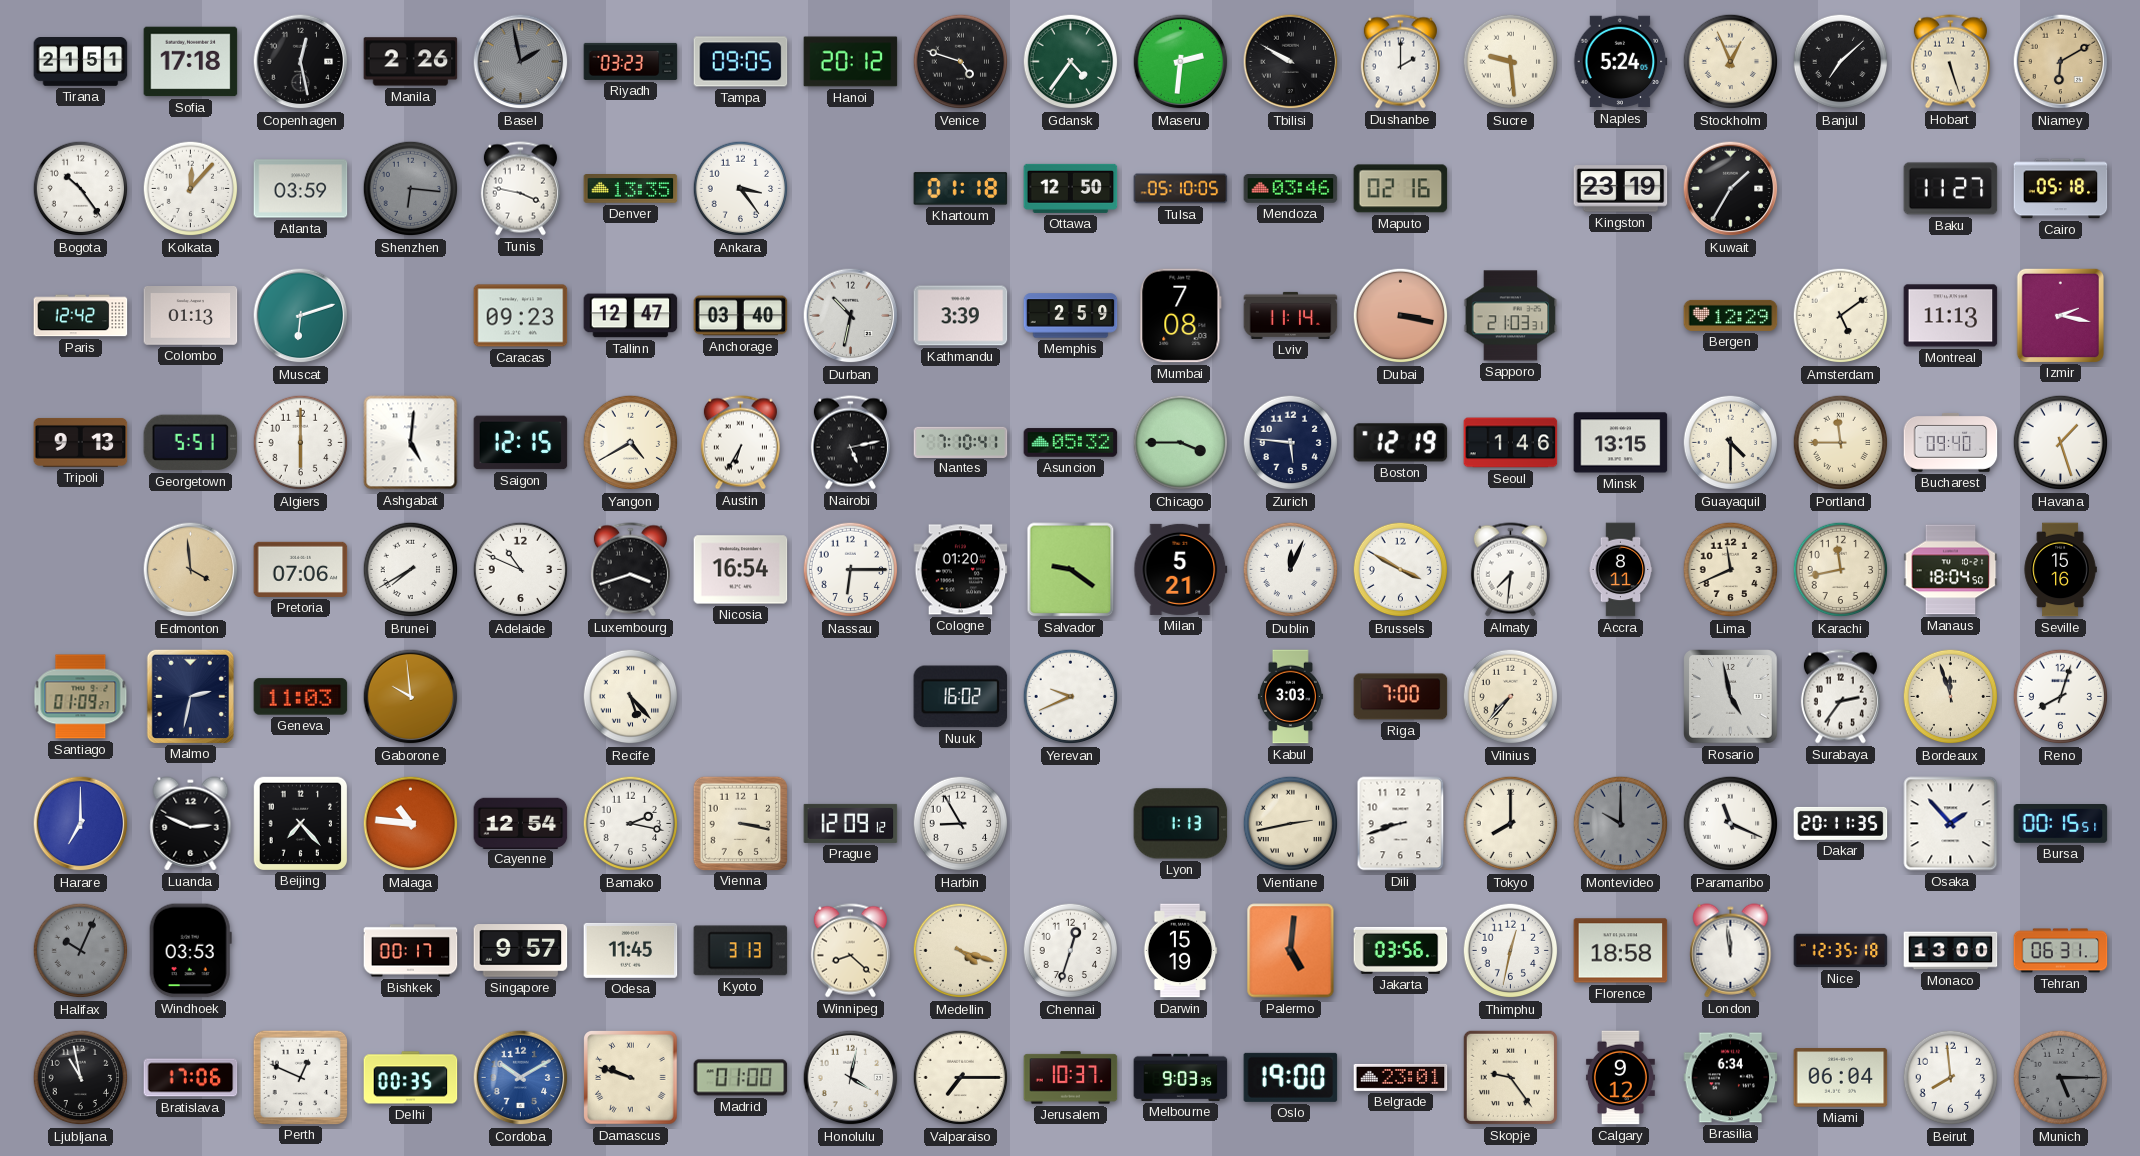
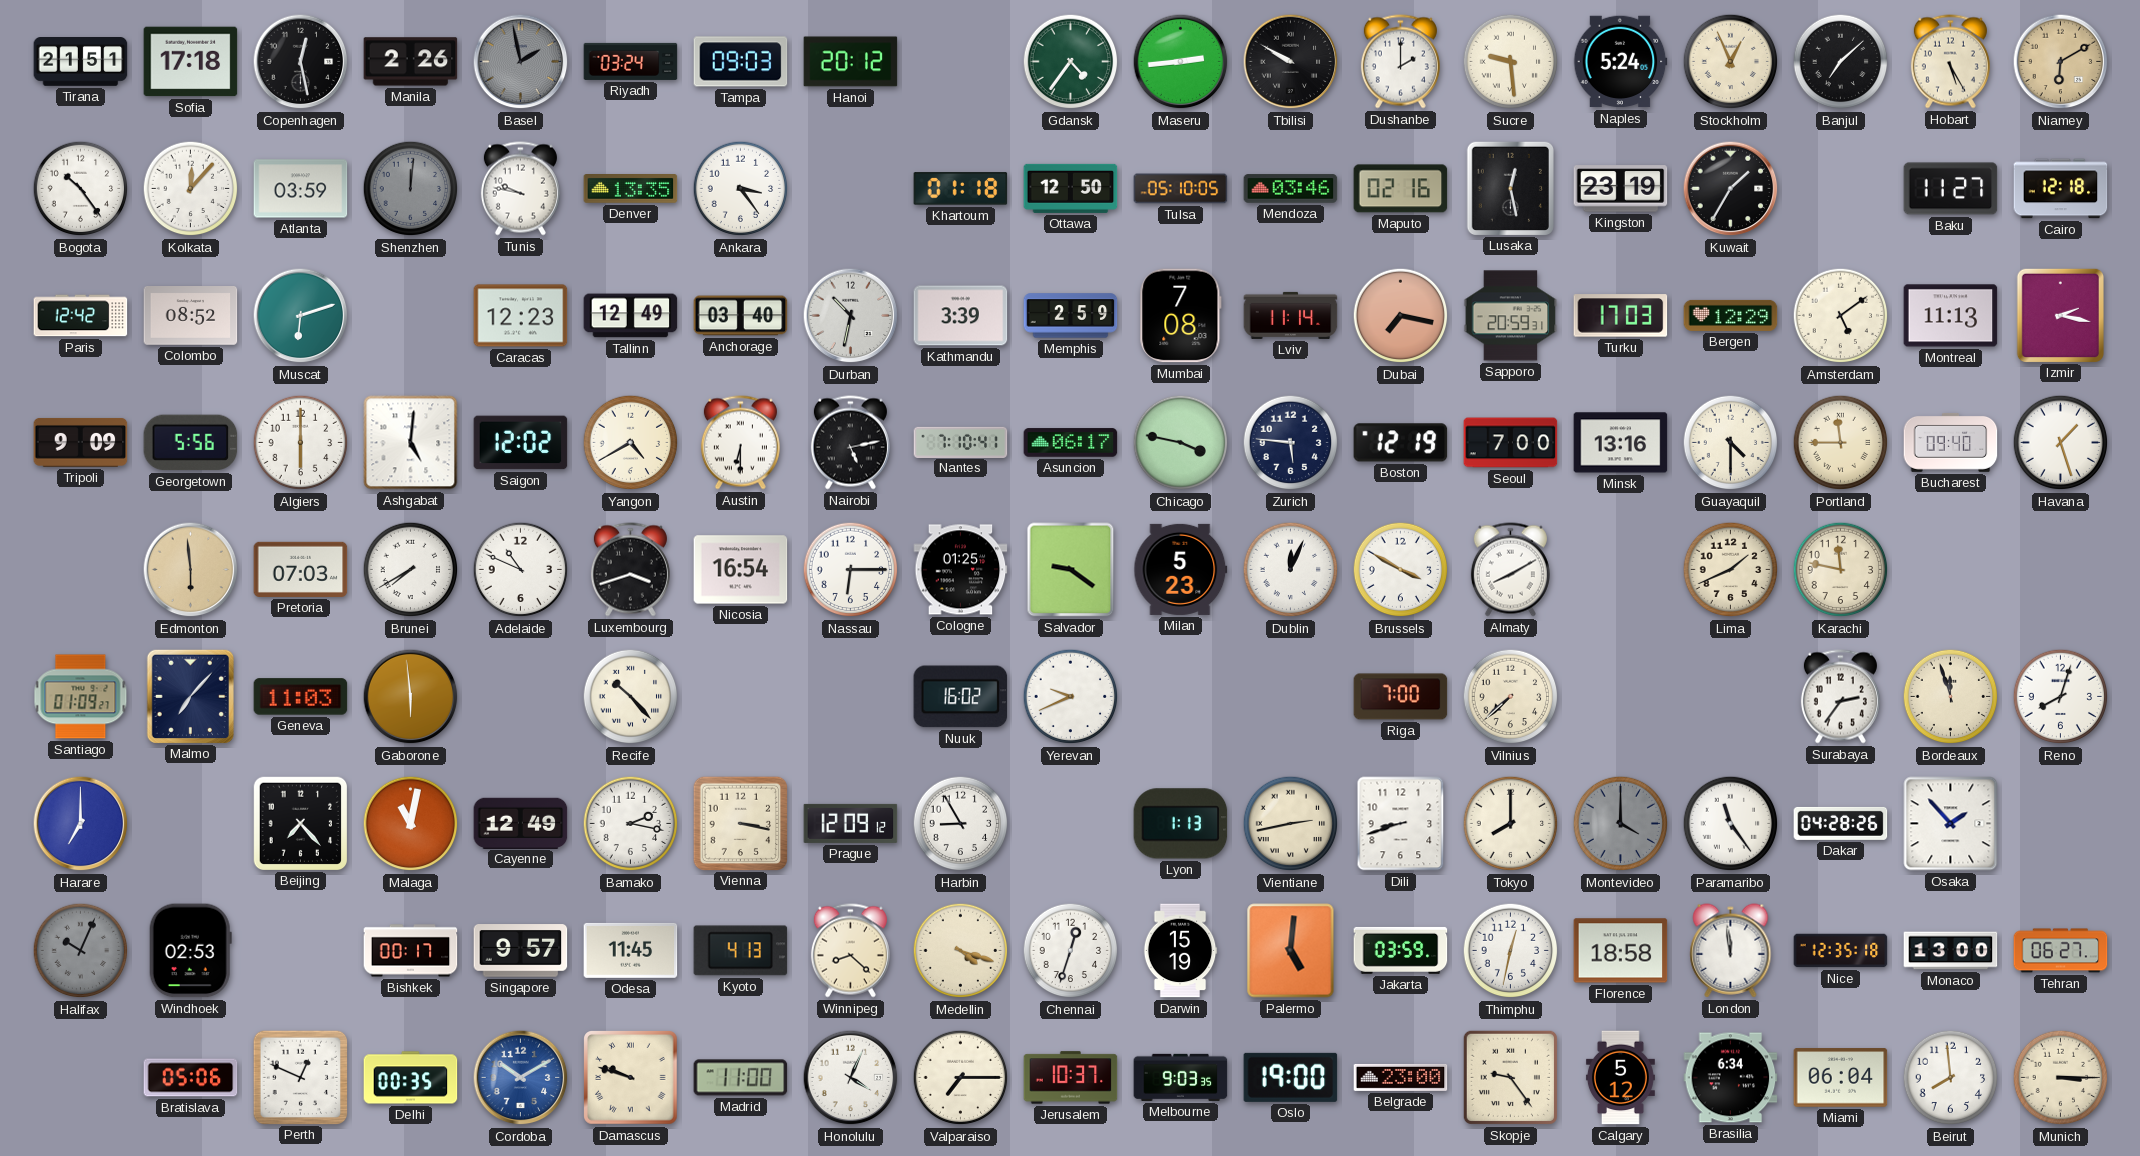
Riyadh: 03:23 -> 03:24 (631, 61)
Tampa: 09:05 -> 09:03 (741, 62)
Venice: 4:48 -> none (961, 62)
Maseru: 2:31 -> 2:44 (1181, 62)
Hobart: 5:27 -> 5:25 (1950, 62)
Shenzhen: 6:16 -> 12:01 (411, 189)
Tunis: 3:47 -> 9:47 (520, 189)
Lusaka: none -> 12:28 (1510, 188)
Cairo: 05:18 -> 12:18 (2061, 189)
Colombo: 01:13 -> 08:52 (191, 316)
Caracas: 09:23 -> 12:23 (521, 316)
Tallinn: 12:47 -> 12:49 (631, 316)
Dubai: 3:17 -> 7:17 (1401, 316)
Sapporo: 21:03 -> 20:59 (1511, 316)
Turku: none -> 17:03 (1621, 316)
Tripoli: 9:13 -> 9:09 (81, 443)
Georgetown: 5:51 -> 5:56 (191, 443)
Saigon: 12:15 -> 12:02 (521, 443)
Austin: 6:35 -> 6:30 (740, 443)
Asuncion: 05:32 -> 06:17 (1071, 443)
Chicago: 3:45 -> 3:47 (1181, 443)
Seoul: 1:46 -> 7:00 (1511, 443)
Minsk: 13:15 -> 13:16 (1621, 443)
Edmonton: 3:59 -> 5:59 (191, 570)
Pretoria: 07:06 -> 07:03 (301, 569)
Cologne: 01:20 -> 01:25 (961, 570)
Milan: 5:21 -> 5:23 (1181, 569)
Almaty: 7:31 -> 8:10 (1510, 570)
Accra: 8:11 -> none (1621, 570)
Lima: 11:41 -> 1:41 (1731, 570)
Karachi: 11:43 -> 11:47 (1841, 570)
Manaus: 18:04 -> none (1951, 570)
Seville: 15:16 -> none (2060, 570)
Malmo: 2:32 -> 7:07 (190, 696)
Gaborone: 9:59 -> 5:59 (411, 697)
Recife: 5:23 -> 10:23 (631, 697)
Kabul: 3:03 -> none (1290, 697)
Vilnius: 7:37 -> 7:38 (1511, 697)
Rosario: 4:58 -> none (1731, 697)
Luanda: 2:49 -> none (191, 824)
Malaga: 10:46 -> 11:02 (411, 824)
Cayenne: 12:54 -> 12:49 (521, 823)
Montevideo: 10:00 -> 4:00 (1621, 824)
Paramaribo: 11:19 -> 11:24 (1731, 824)
Dakar: 20:11 -> 04:28 (1841, 823)
Bursa: 00:15 -> none (2061, 824)
Windhoek: 03:53 -> 02:53 (190, 951)
Kyoto: 3:13 -> 4:13 (741, 951)
Jakarta: 03:56 -> 03:59 (1401, 950)
Tehran: 06:31 -> 06:27 (2061, 951)
Ljubljana: 10:58 -> none (81, 1078)
Bratislava: 17:06 -> 05:06 (191, 1078)
Madrid: 01:00 -> 11:00 (741, 1078)
Honolulu: 4:02 -> 4:04 (851, 1078)
Belgrade: 23:01 -> 23:00 (1401, 1077)
Calgary: 9:12 -> 5:12 (1620, 1078)
Munich: 5:15 -> 3:15 (2061, 1078)
Munich dial: grey -> cream (2061, 1078)
